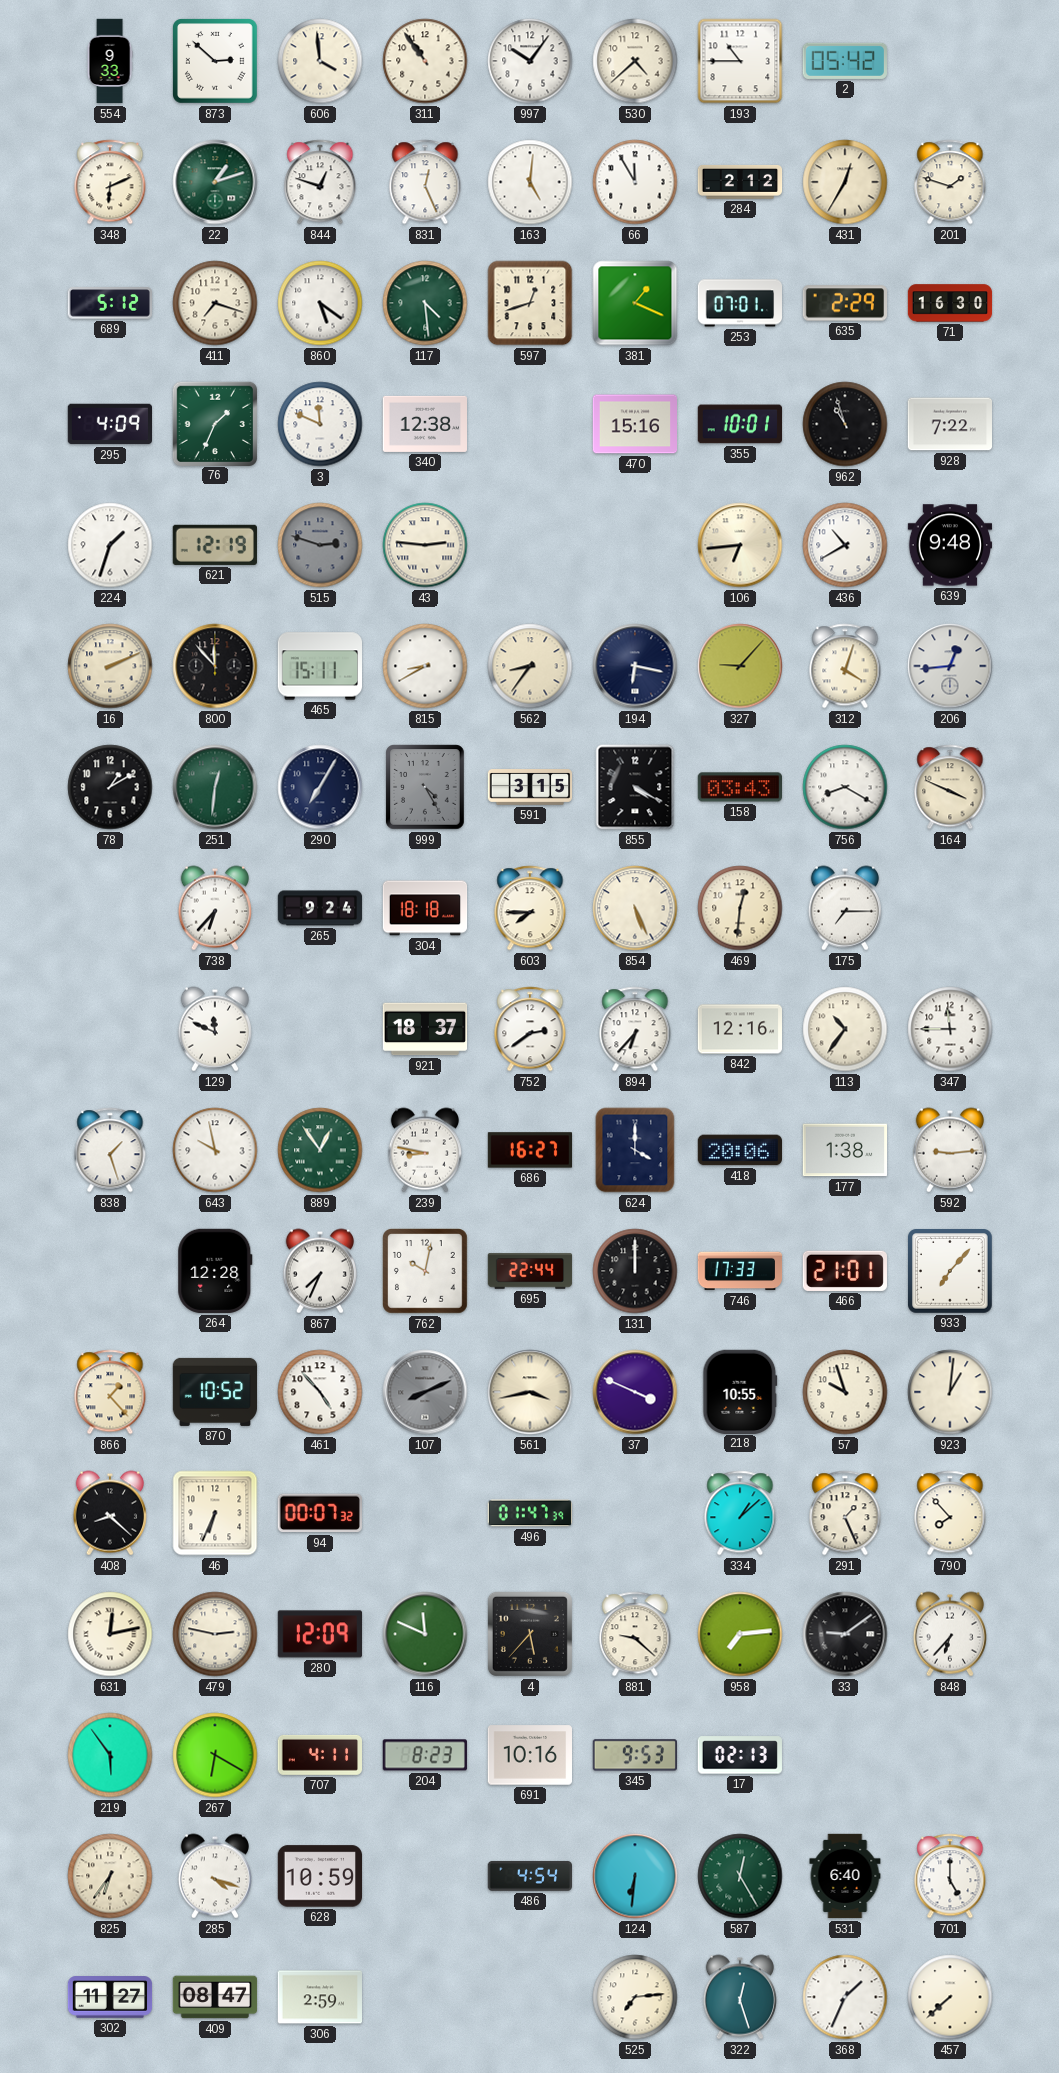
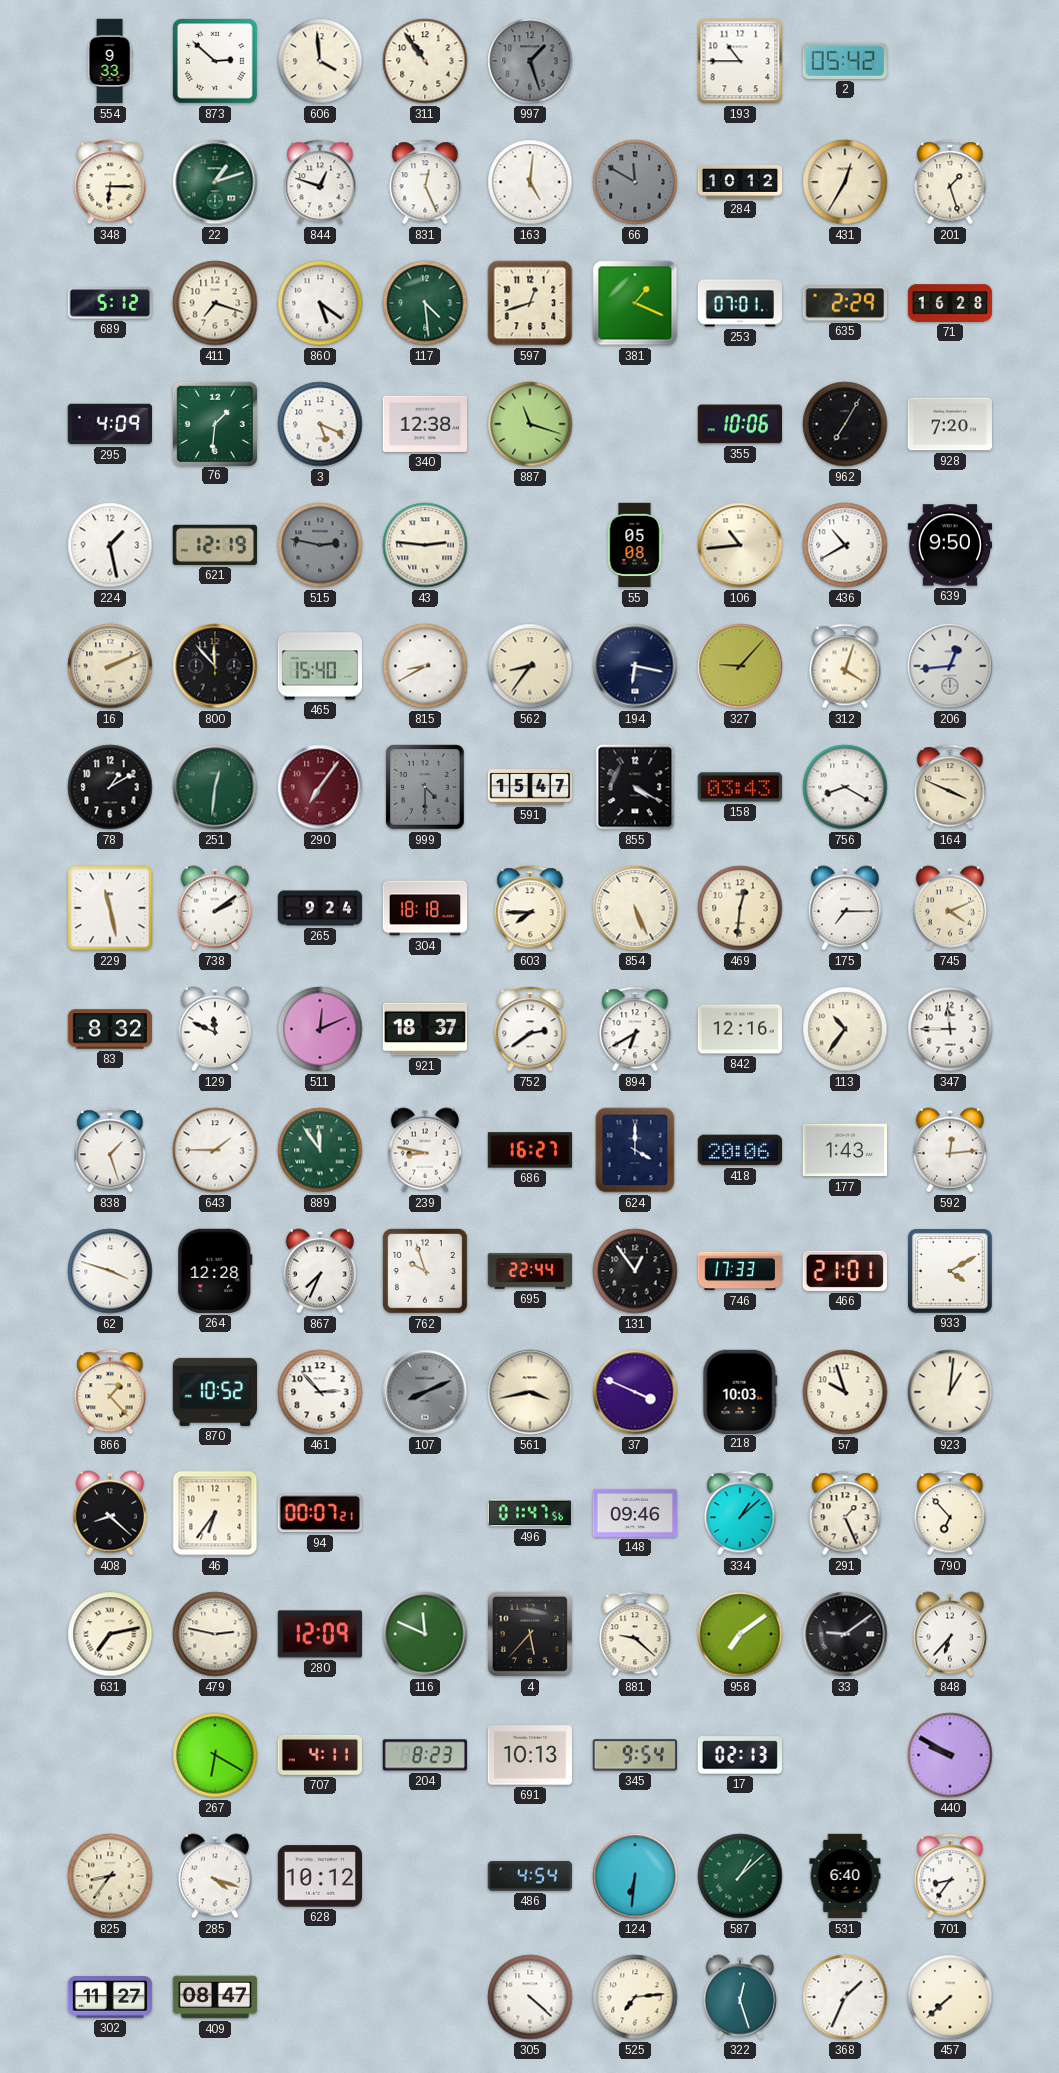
997: 10:06 -> 1:27 (530, 61)
997 dial: white -> grey (530, 61)
530: 4:38 -> none (635, 61)
348: 6:11 -> 6:15 (110, 182)
66: 11:55 -> 11:50 (635, 182)
66 dial: white -> grey (635, 182)
284: 2:12 -> 10:12 (740, 183)
201: 1:48 -> 1:27 (950, 182)
71: 16:30 -> 16:28 (950, 303)
76: 1:34 -> 1:31 (214, 423)
3: 11:49 -> 5:19 (320, 424)
887: none -> 11:18 (530, 424)
470: 15:16 -> none (634, 424)
355: 10:01 -> 10:06 (739, 424)
962: 10:57 -> 7:05 (845, 424)
928: 7:22 -> 7:20 (949, 424)
224: 1:33 -> 1:28 (110, 545)
515: 2:48 -> 2:47 (320, 545)
55: none -> 05:08 (635, 545)
106: 6:44 -> 10:44 (740, 545)
639: 9:48 -> 9:50 (950, 545)
465: 15:11 -> 15:40 (320, 666)
290: 7:05 -> 7:06 (320, 787)
290 dial: navy -> burgundy (320, 787)
999: 4:25 -> 4:30 (425, 787)
591: 3:15 -> 15:47 (530, 787)
229: none -> 11:28 (110, 908)
738: 6:37 -> 2:09 (214, 908)
745: none -> 4:11 (949, 908)
83: none -> 8:32 (110, 1029)
511: none -> 12:11 (320, 1029)
894: 6:37 -> 6:40 (635, 1029)
643: 9:58 -> 1:45 (215, 1150)
889: 12:54 -> 11:54 (320, 1150)
177: 1:38 -> 1:43 (844, 1150)
592: 9:14 -> 12:14 (949, 1150)
62: none -> 3:48 (110, 1271)
762: 10:02 -> 9:57 (426, 1272)
131: 12:00 -> 12:54 (635, 1271)
933: 7:07 -> 4:10 (951, 1272)
461: 4:53 -> 2:53 (320, 1392)
218: 10:55 -> 10:03 (740, 1391)
46: 6:34 -> 6:36 (215, 1513)
94: 00:07:32 -> 00:07:21 (320, 1513)
496: 01:47:39 -> 01:47:56 (530, 1513)
148: none -> 09:46 (635, 1513)
790: 7:53 -> 6:53 (950, 1513)
631: 12:13 -> 7:13 (110, 1634)
958: 7:14 -> 7:09 (740, 1634)
219: 5:54 -> none (110, 1755)
691: 10:16 -> 10:13 (529, 1755)
345: 9:53 -> 9:54 (634, 1755)
440: none -> 9:50 (950, 1755)
825: 6:36 -> 8:36 (110, 1876)
628: 10:59 -> 10:12 (319, 1876)
587: 12:25 -> 1:08 (740, 1876)
701: 5:00 -> 8:36 (950, 1876)
306: 2:59 -> none (319, 1997)
305: none -> 4:22 (530, 1997)
